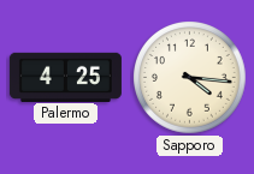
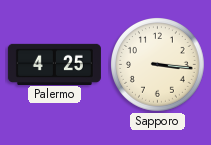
Sapporo: 4:16 -> 3:16 (158, 65)
